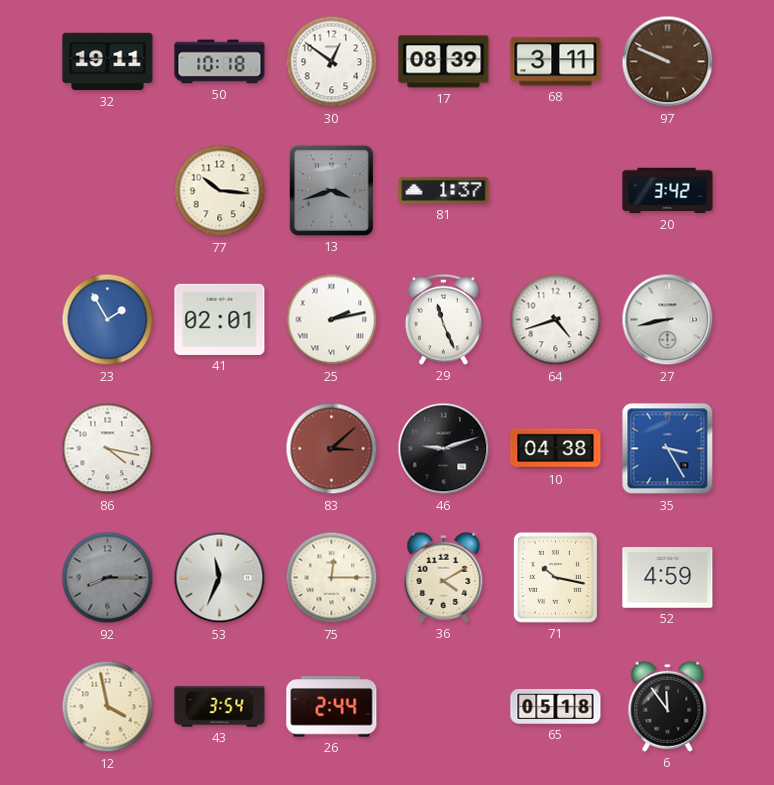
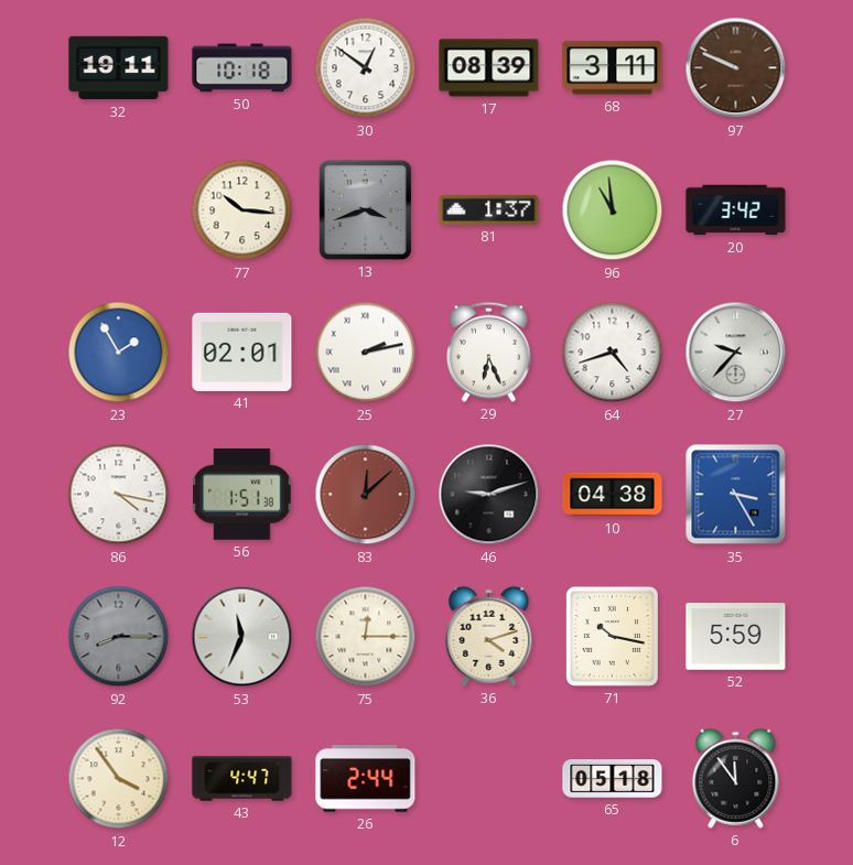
96: none -> 10:59 (613, 210)
29: 11:26 -> 6:26 (488, 352)
27: 8:43 -> 9:37 (736, 353)
56: none -> 1:51 (242, 495)
83: 3:08 -> 12:08 (366, 495)
36: 4:10 -> 4:12 (489, 636)
52: 4:59 -> 5:59 (736, 637)
12: 3:58 -> 3:54 (119, 779)
43: 3:54 -> 4:47 (242, 779)
